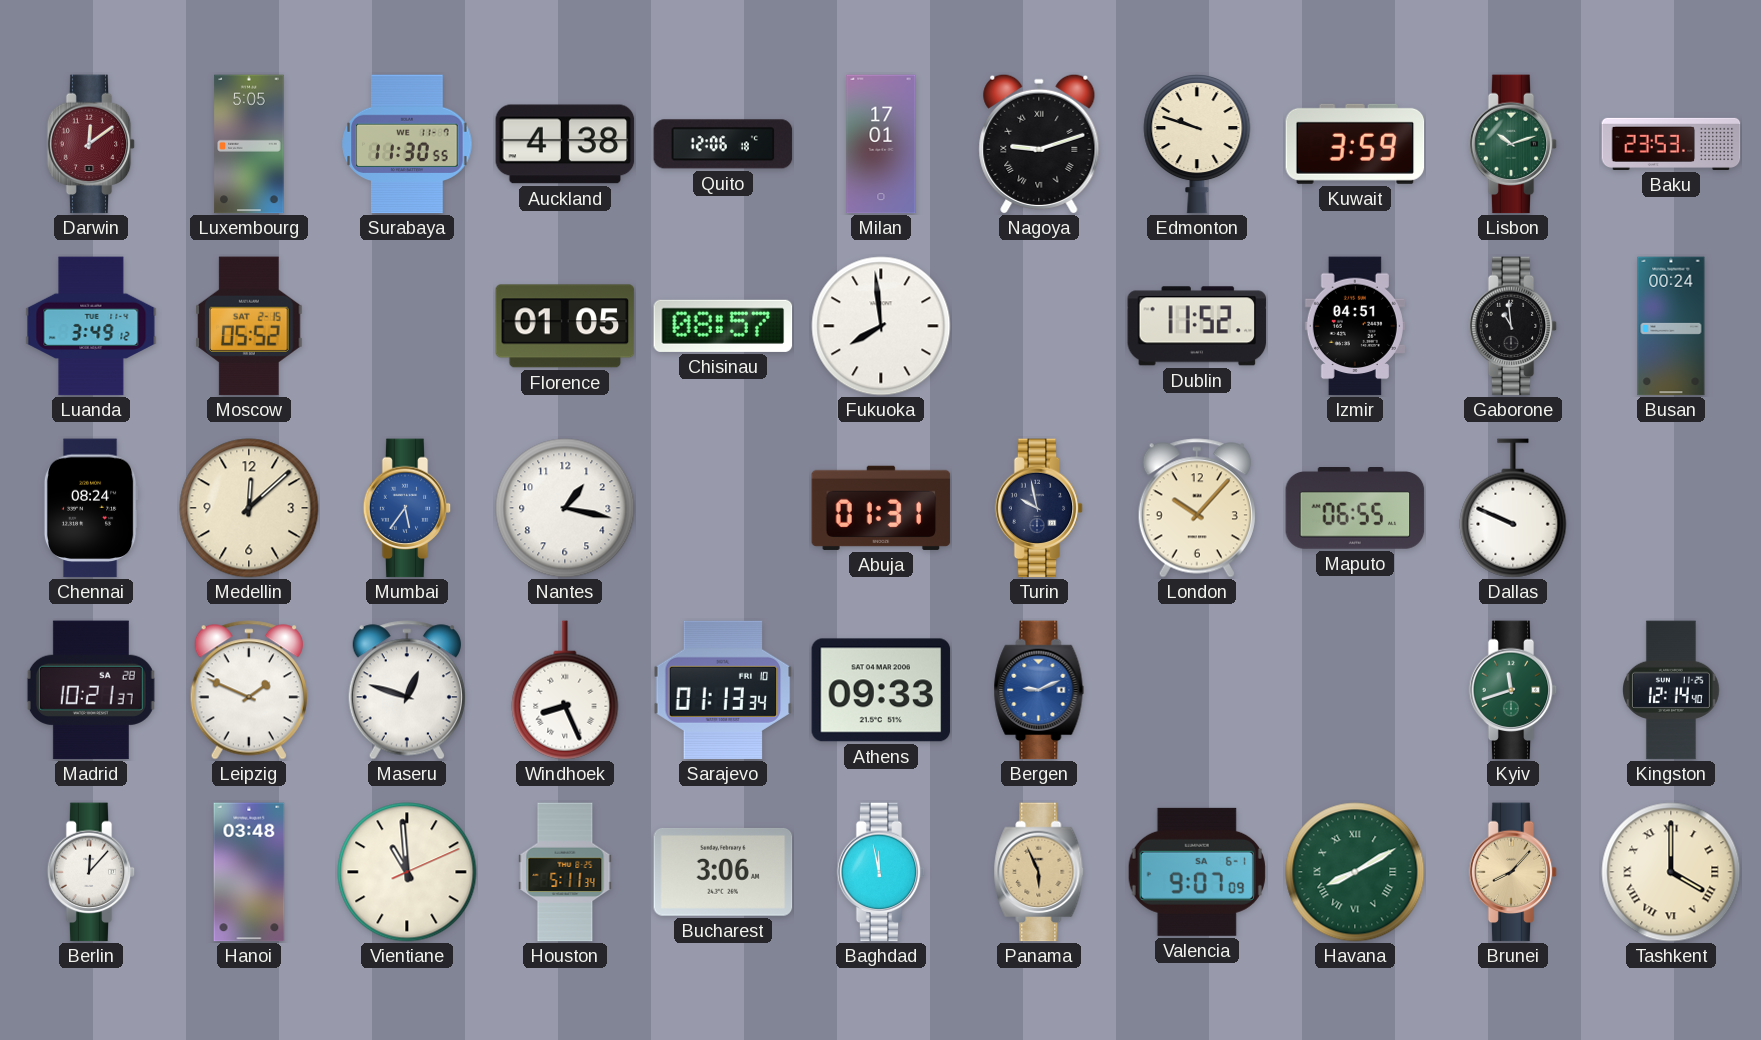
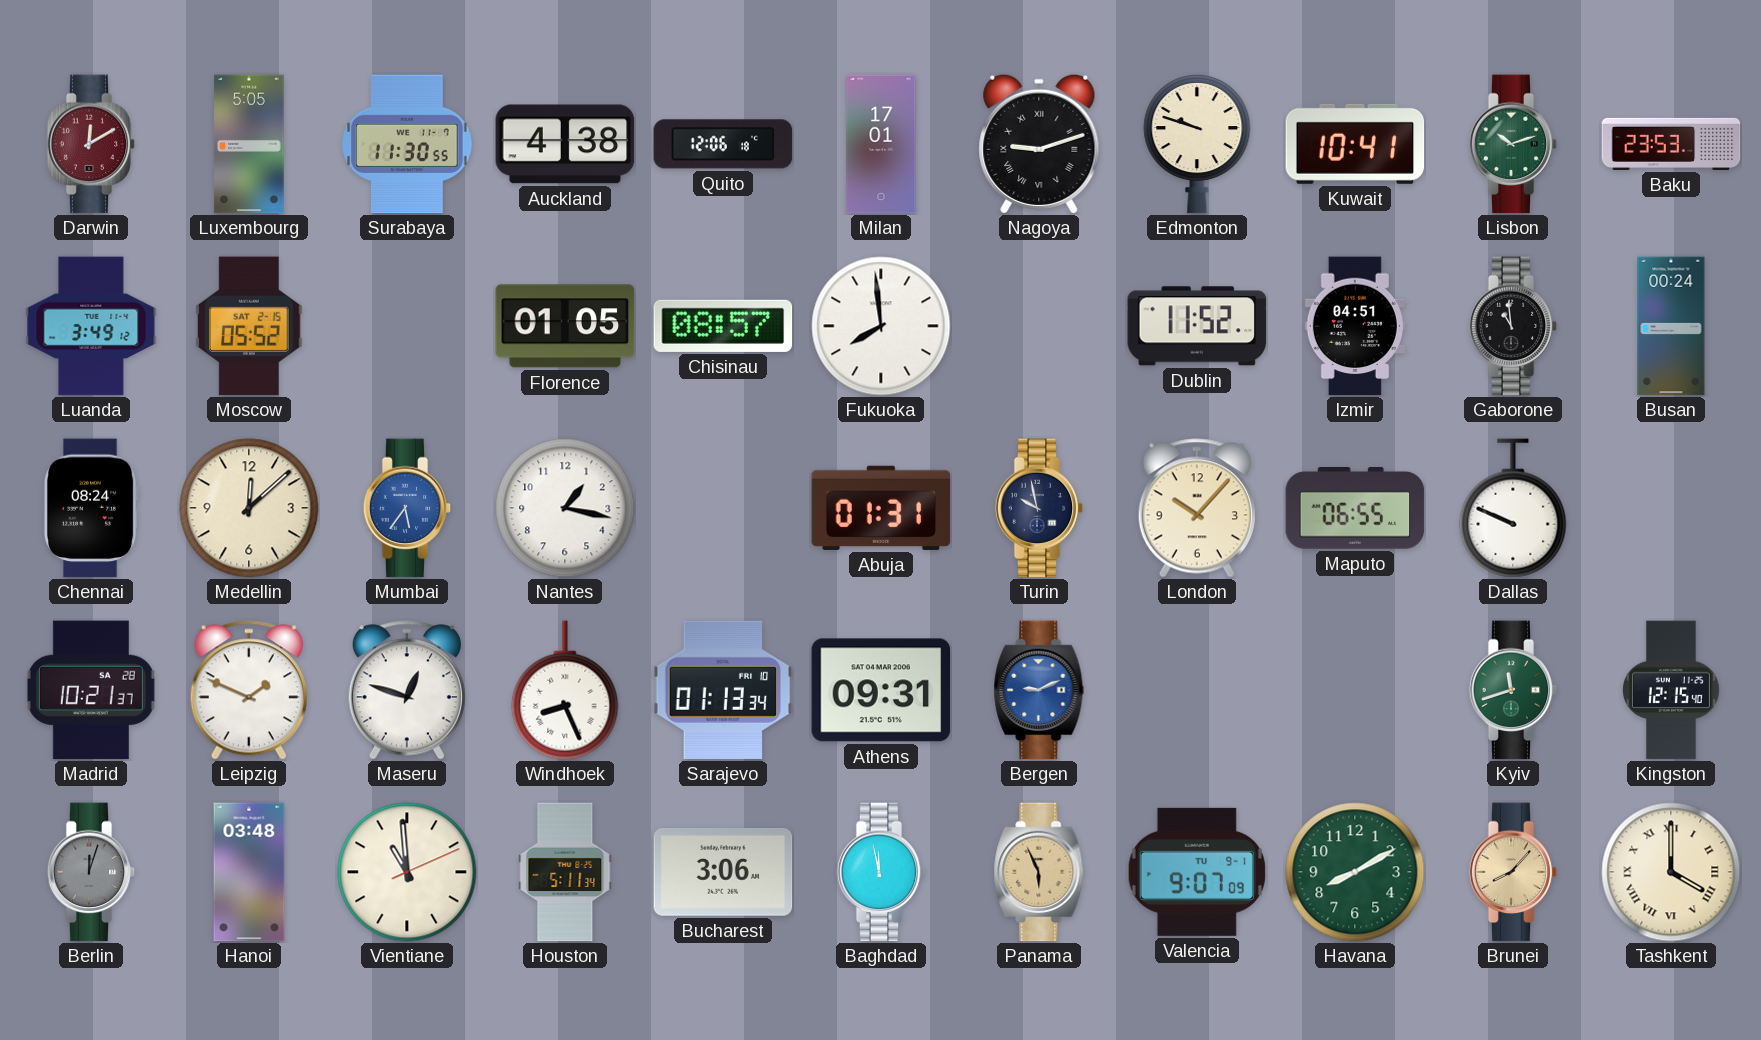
Darwin: 12:09 -> 12:10 (91, 144)
Kuwait: 3:59 -> 10:41 (1355, 144)
Athens: 09:33 -> 09:31 (881, 690)
Kingston: 12:14 -> 12:15 (1672, 690)
Berlin: 12:07 -> 12:03 (91, 872)
Berlin dial: white -> grey (91, 872)
Valencia date: SA 6-1 -> TU 9-1 (1197, 872)
Havana numerals: Roman -> Arabic (1355, 872)
